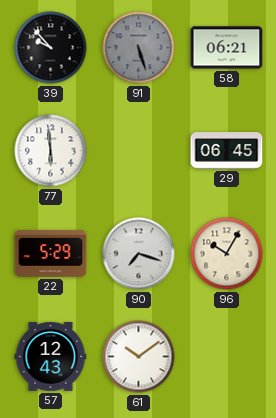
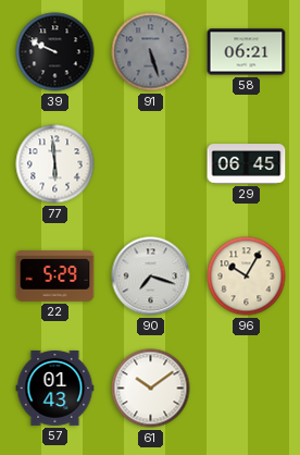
39: 9:53 -> 9:49 (55, 52)
57: 12:43 -> 01:43 (55, 388)
